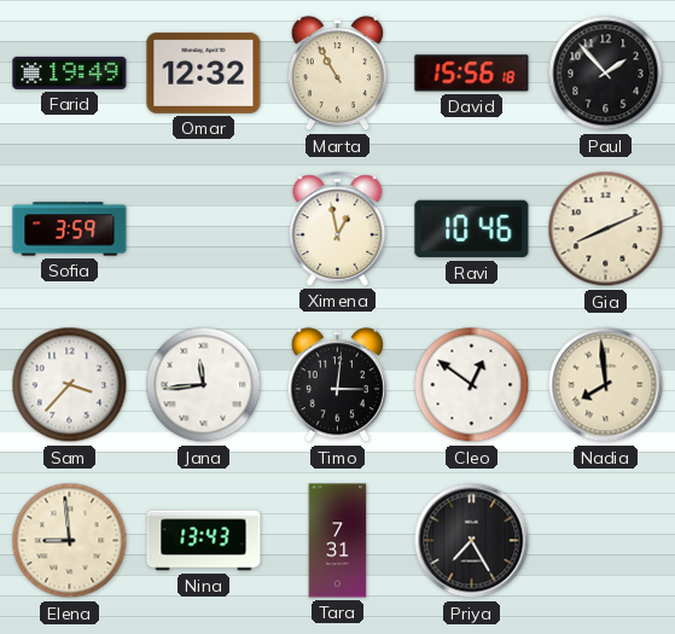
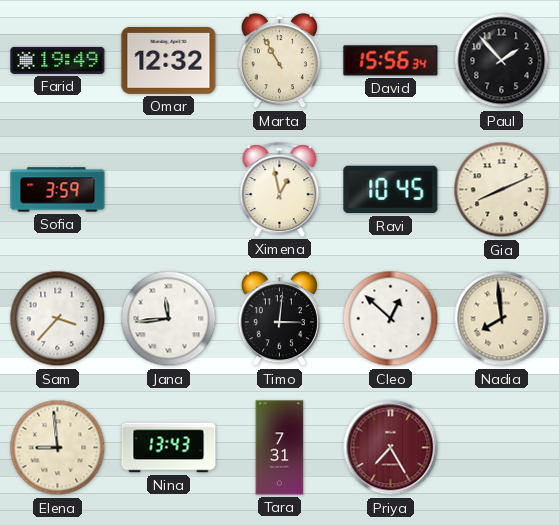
David: 15:56:18 -> 15:56:34 (391, 61)
Ravi: 10:46 -> 10:45 (391, 190)
Cleo: 12:51 -> 12:52 (391, 319)
Priya dial: black -> burgundy (391, 448)
